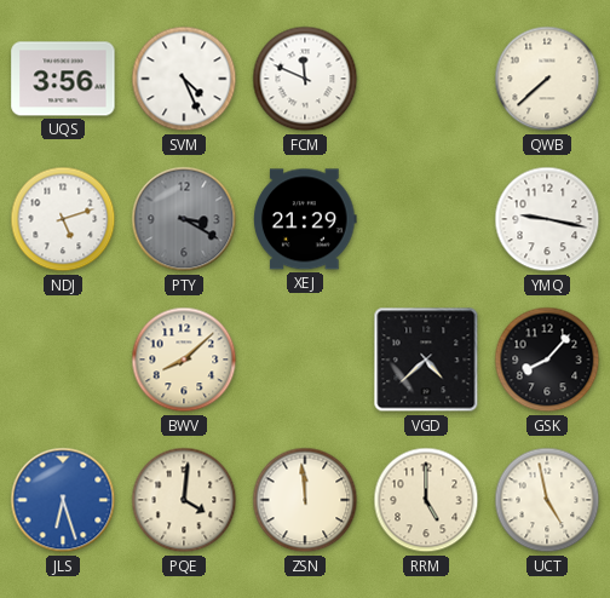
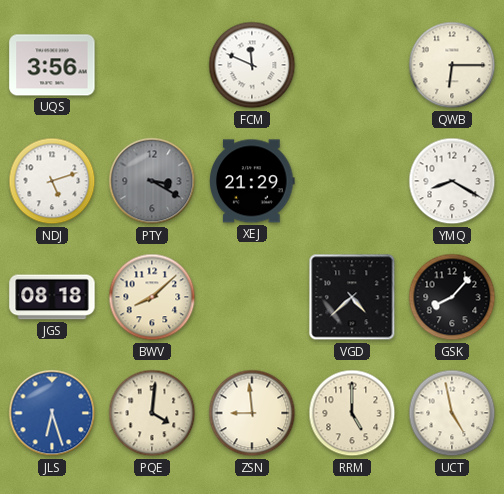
SVM: 4:26 -> none (184, 79)
QWB: 7:38 -> 6:15 (452, 65)
YMQ: 9:17 -> 8:20 (452, 181)
JGS: none -> 08:18 (52, 297)
ZSN: 11:59 -> 8:59 (252, 413)
